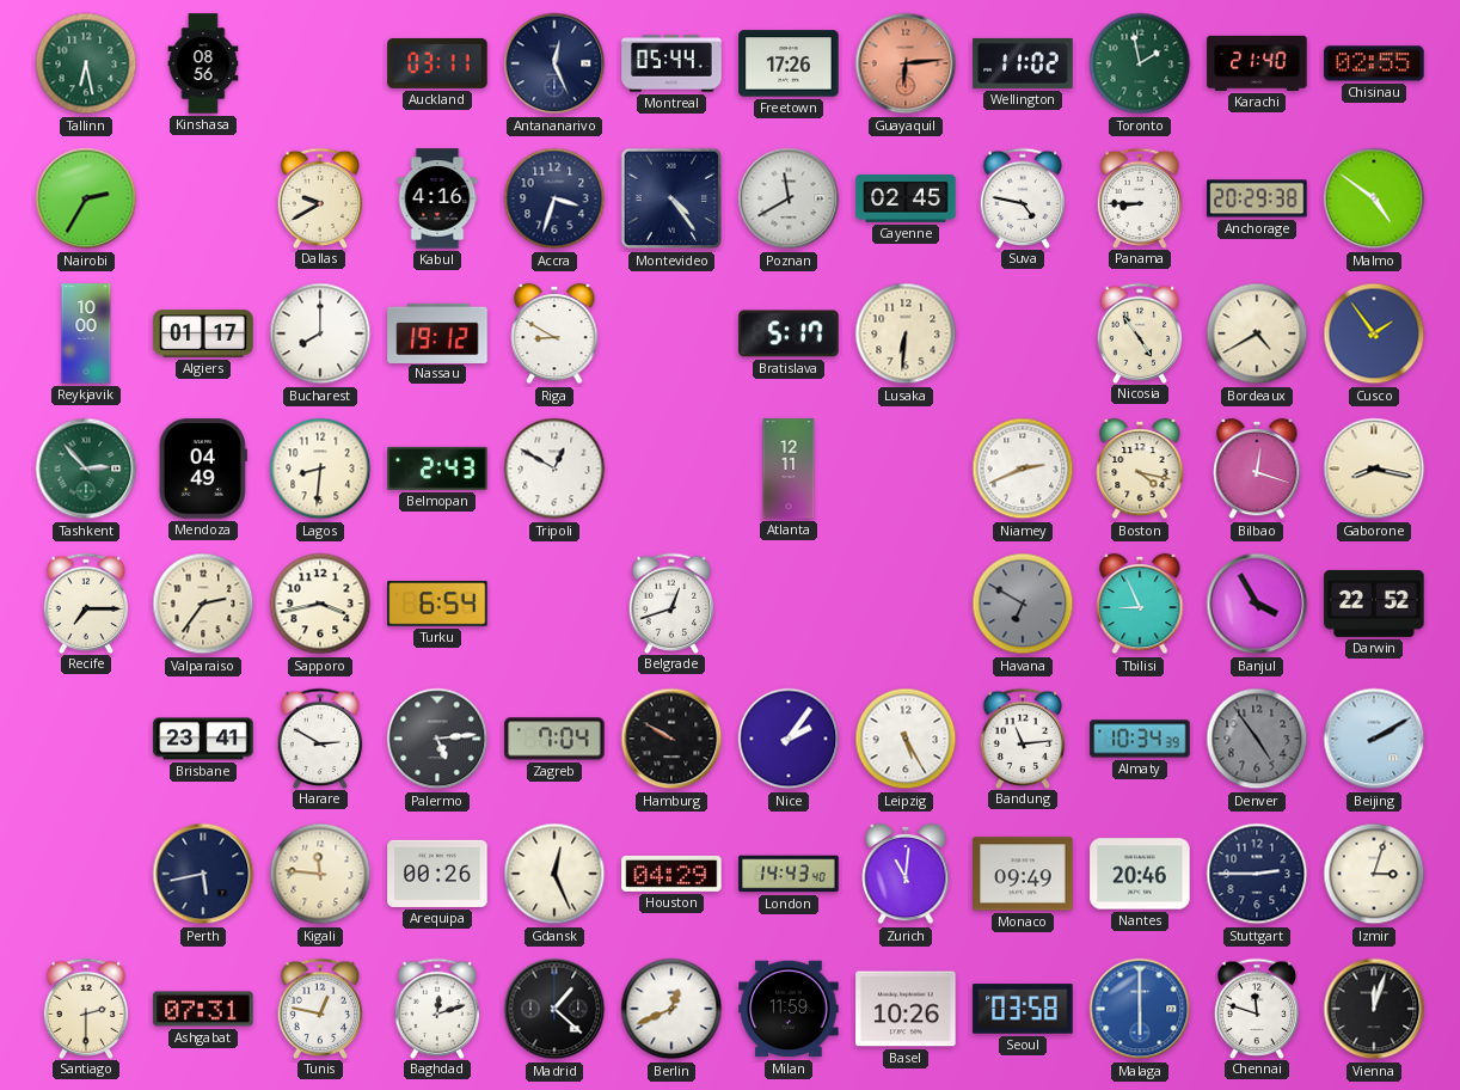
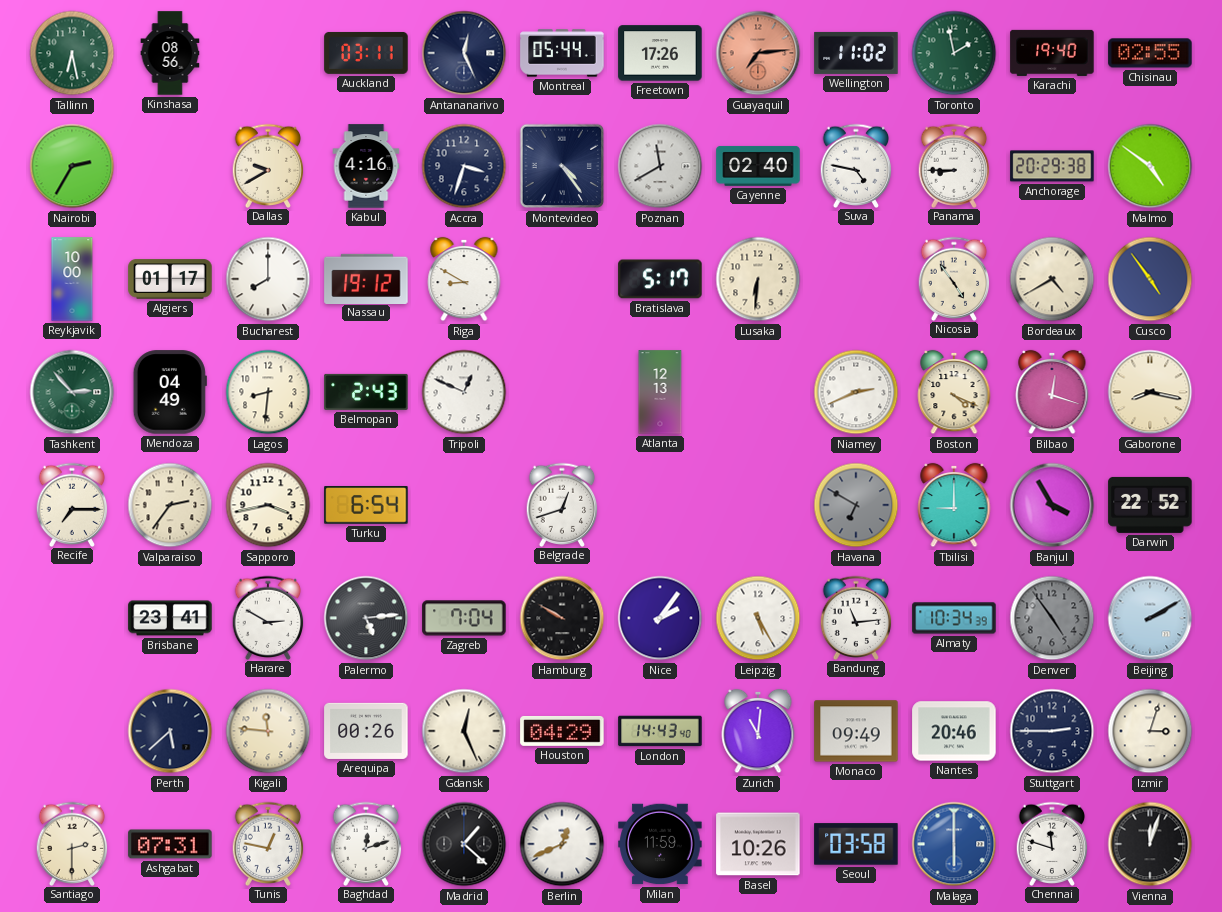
Guayaquil: 6:14 -> 7:14 (758, 53)
Karachi: 21:40 -> 19:40 (1052, 53)
Cayenne: 02:45 -> 02:40 (758, 166)
Cusco: 1:54 -> 4:54 (1150, 279)
Tripoli: 12:50 -> 12:49 (464, 392)
Atlanta: 12:11 -> 12:13 (660, 392)
Boston: 4:17 -> 4:19 (954, 392)
Tbilisi: 8:56 -> 9:00 (954, 505)
Perth: 5:43 -> 5:38 (170, 731)
